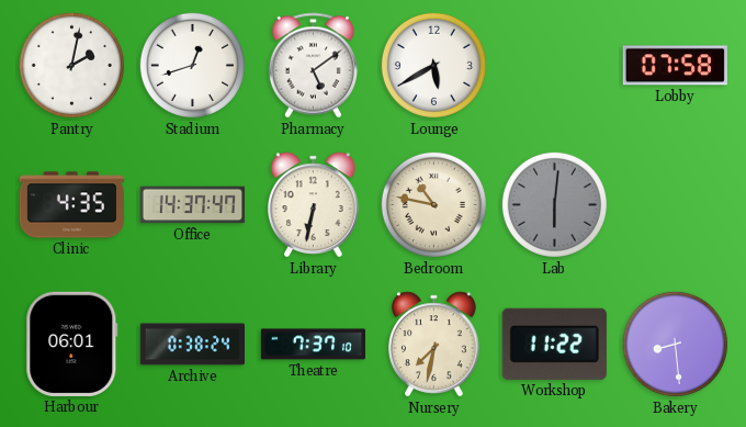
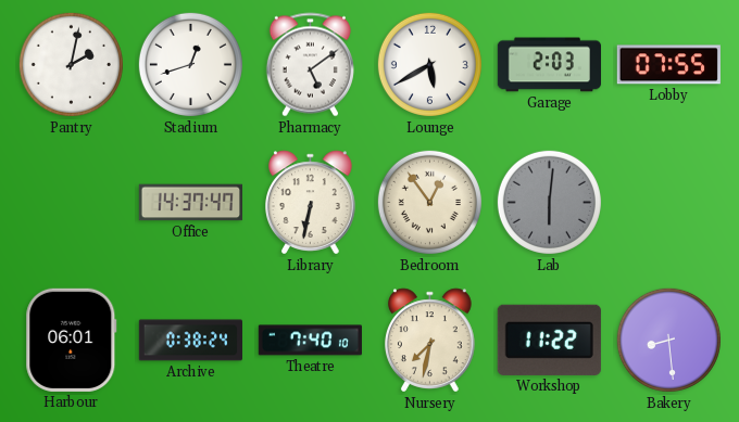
Garage: none -> 2:03 (549, 65)
Lobby: 07:58 -> 07:55 (668, 65)
Clinic: 4:35 -> none (71, 205)
Bedroom: 10:47 -> 12:54 (429, 202)
Theatre: 7:37 -> 7:40 (310, 341)
